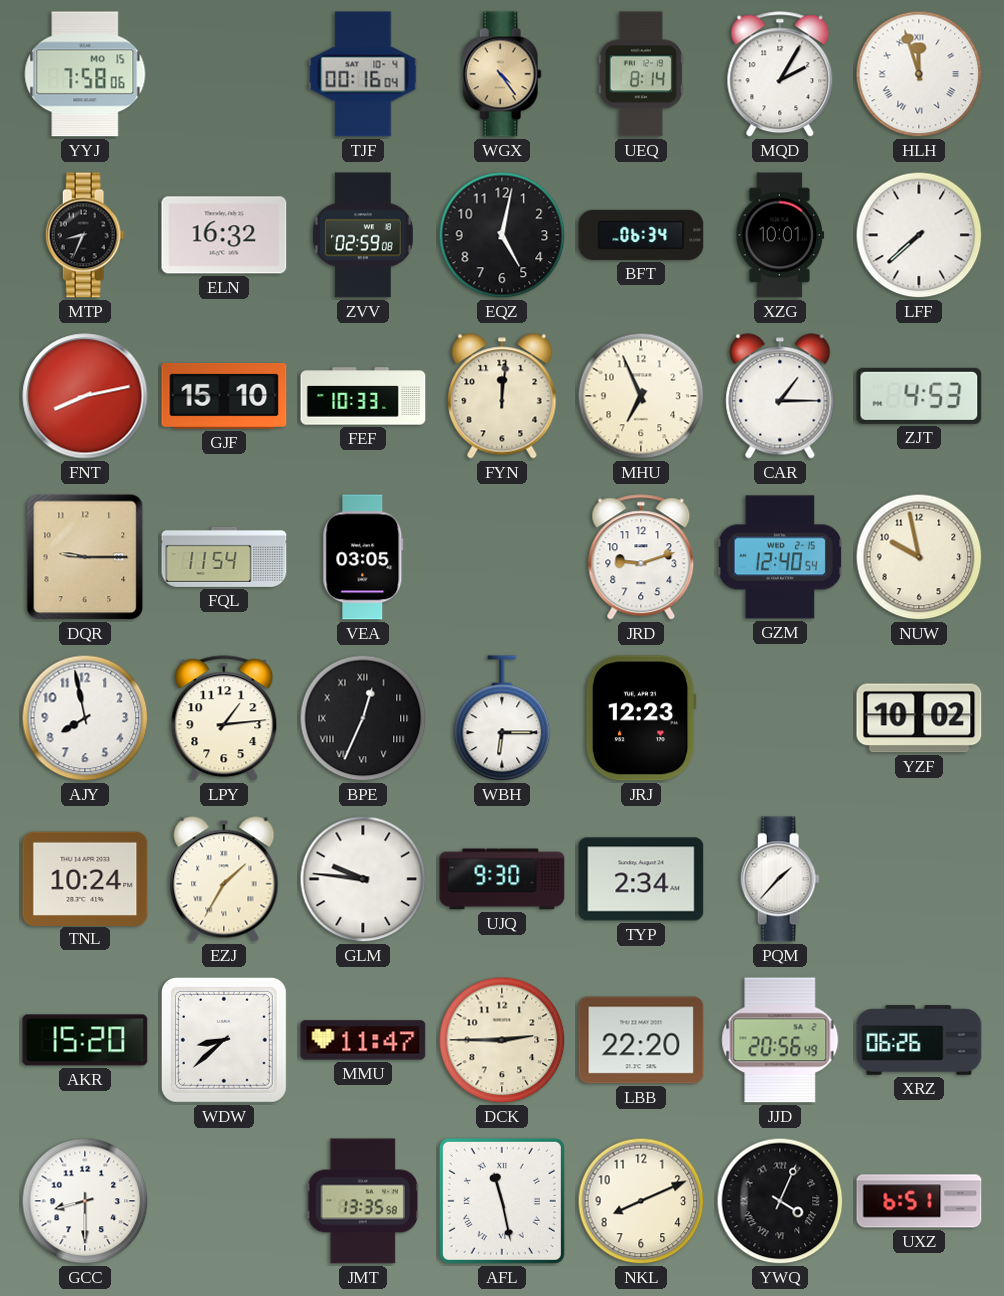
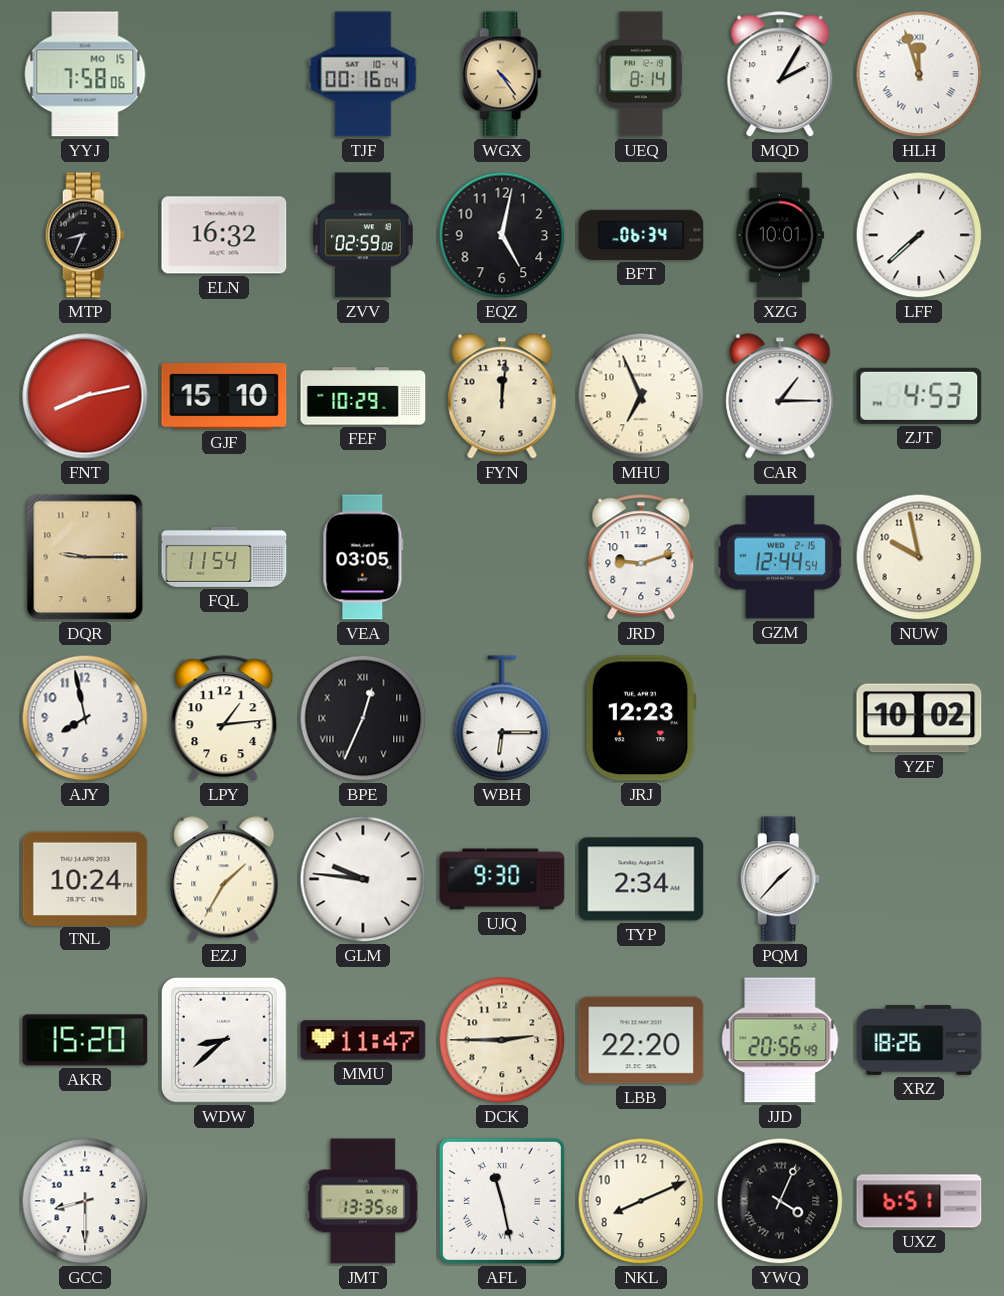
FEF: 10:33 -> 10:29 (363, 396)
GZM: 12:40 -> 12:44 (779, 557)
XRZ: 06:26 -> 18:26 (919, 1040)
